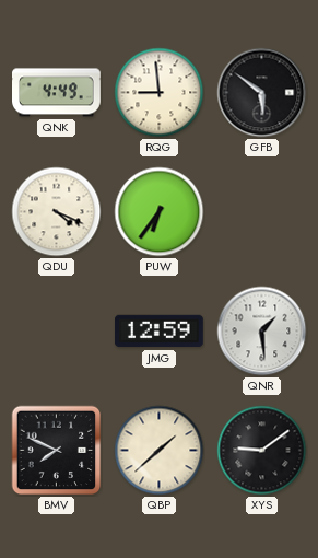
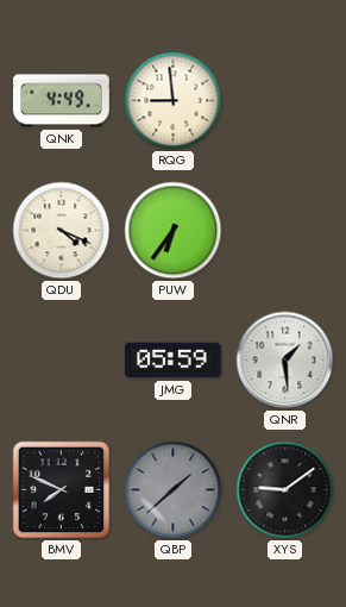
GFB: 5:51 -> none (262, 93)
JMG: 12:59 -> 05:59 (174, 361)
QBP dial: cream -> grey (174, 490)
